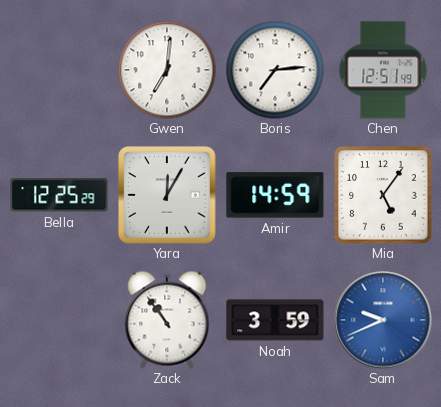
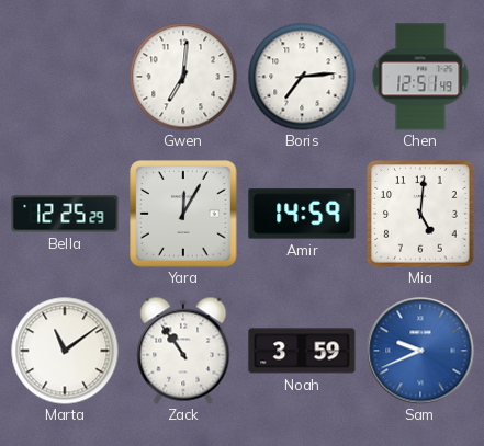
Mia: 5:06 -> 5:01 (420, 214)
Marta: none -> 11:09 (65, 351)
